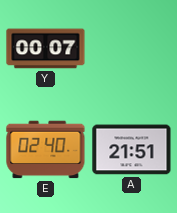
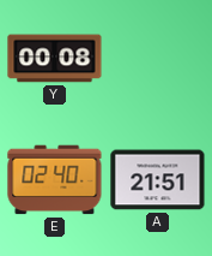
Y: 00:07 -> 00:08 (55, 59)
